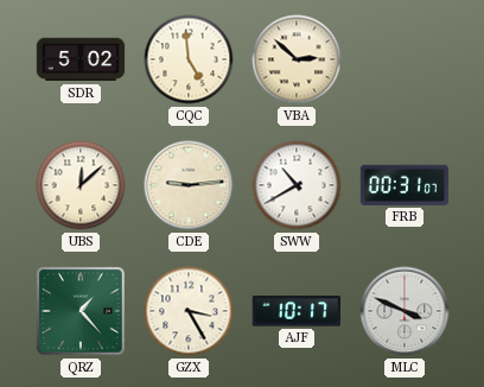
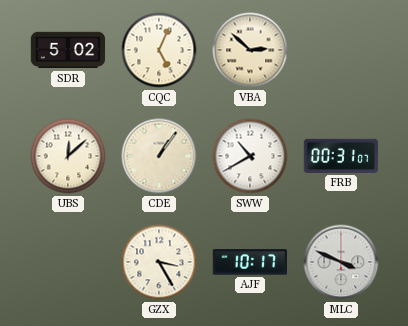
CQC: 4:59 -> 5:04 (159, 50)
CDE: 9:14 -> 1:06 (159, 156)
QRZ: 1:23 -> none (81, 311)
